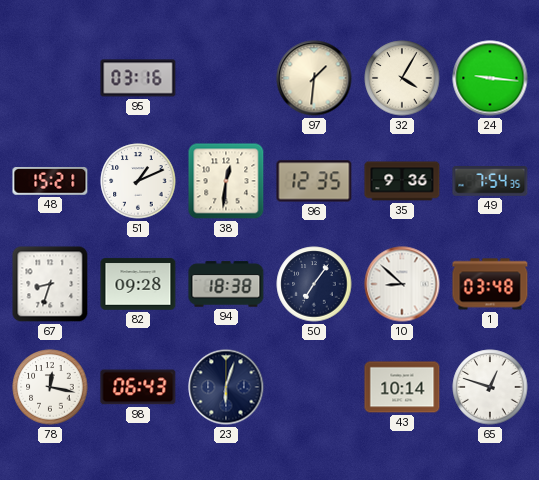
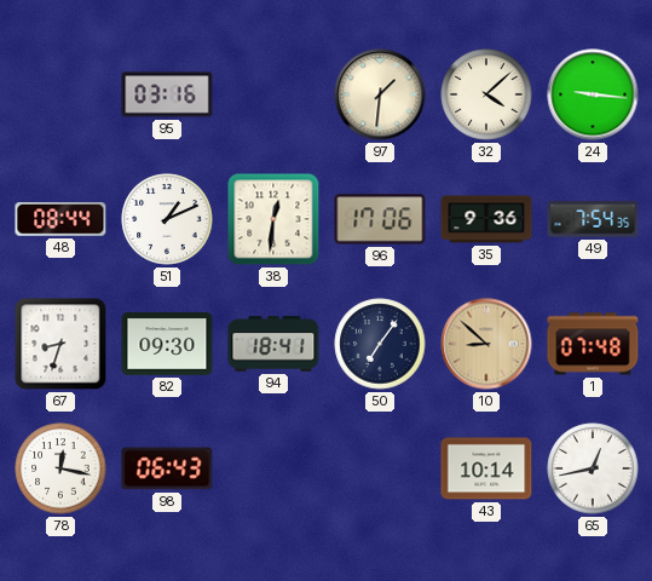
32: 4:05 -> 4:08 (486, 94)
48: 15:21 -> 08:44 (60, 220)
96: 12:35 -> 17:06 (380, 219)
82: 09:28 -> 09:30 (167, 344)
94: 18:38 -> 18:41 (273, 344)
10 dial: white -> champagne (486, 344)
1: 03:48 -> 07:48 (593, 344)
23: 6:03 -> none (226, 387)
65: 12:48 -> 12:43 (593, 468)
